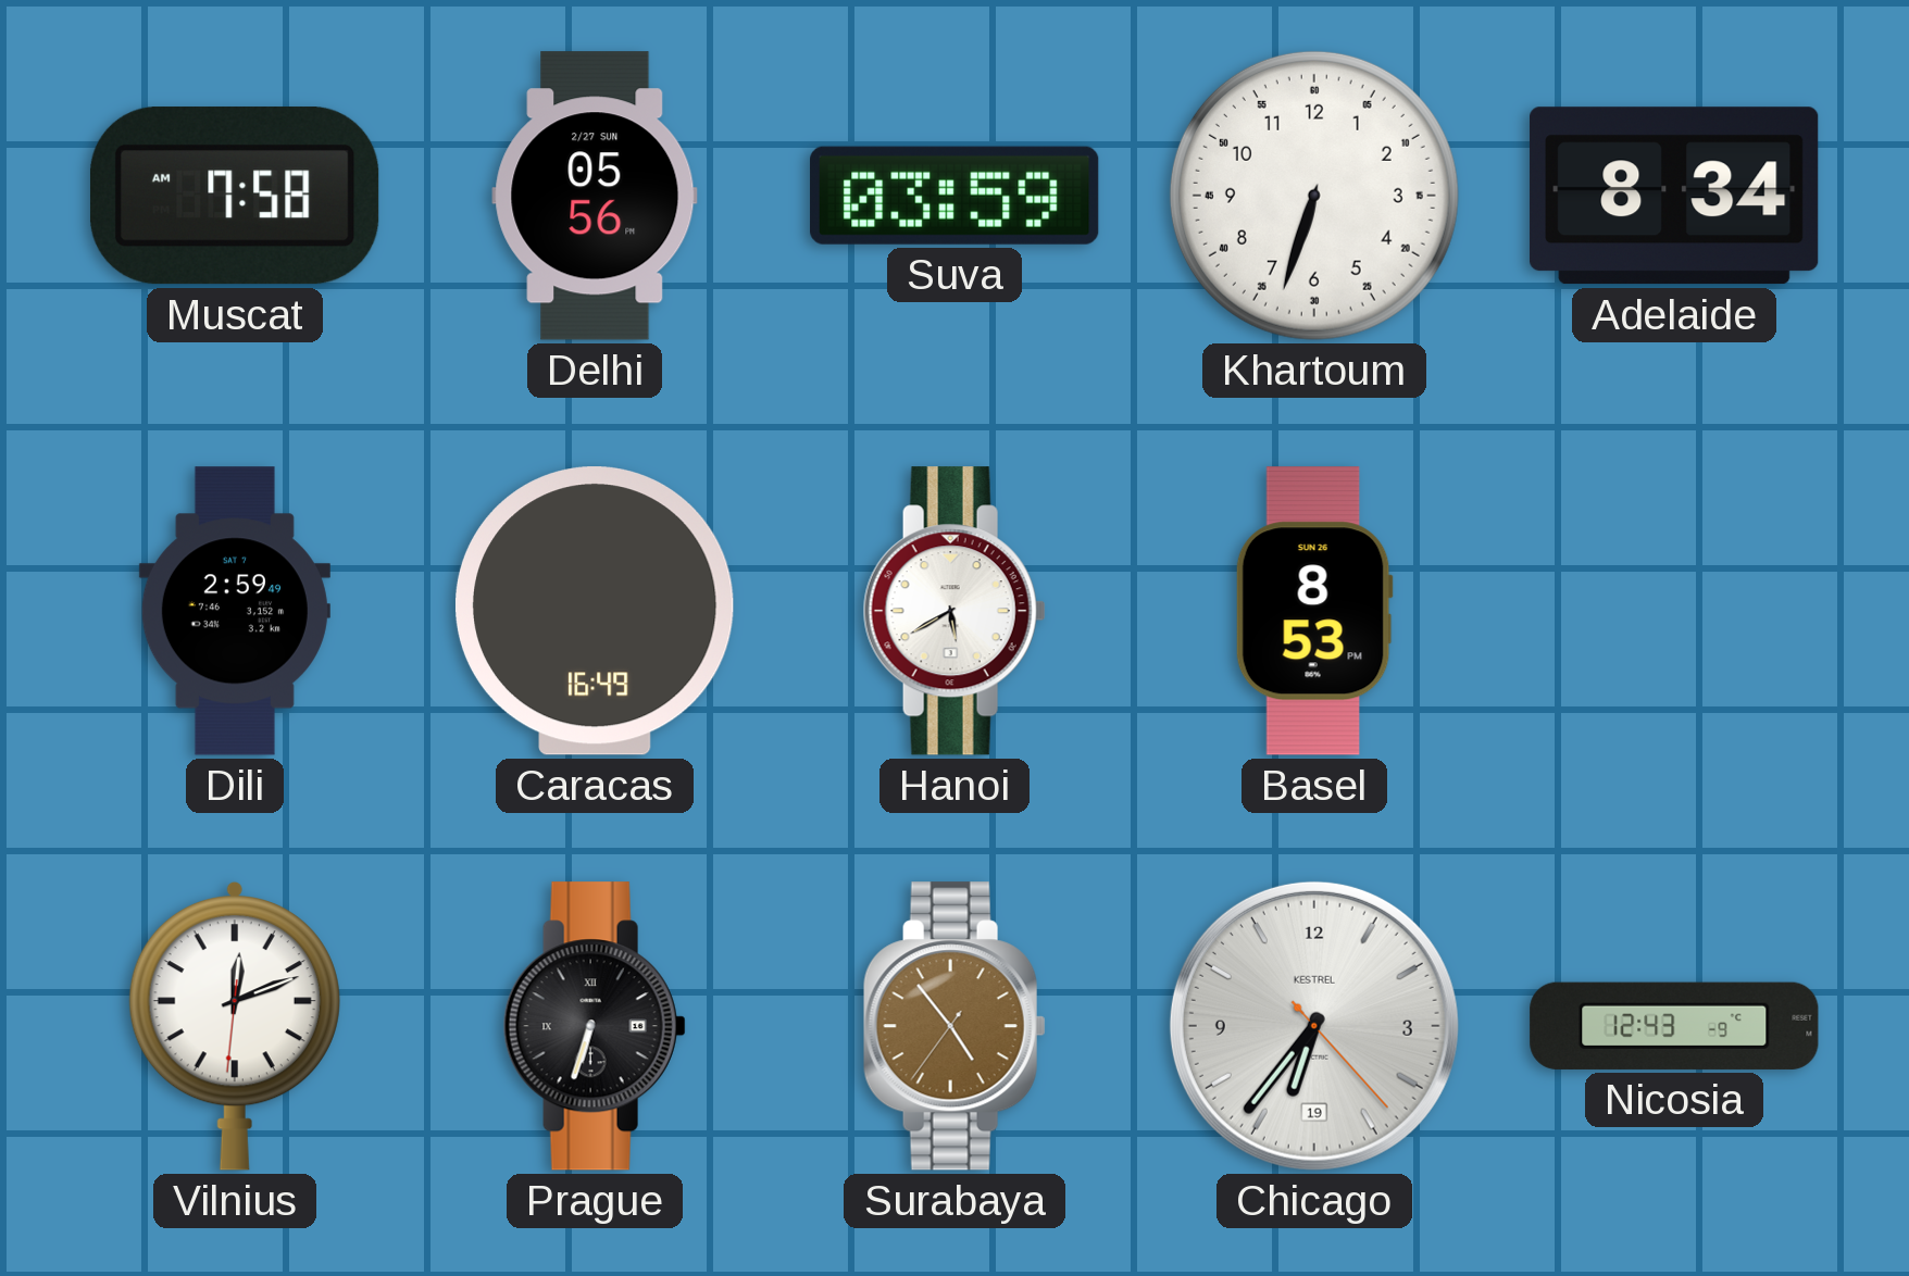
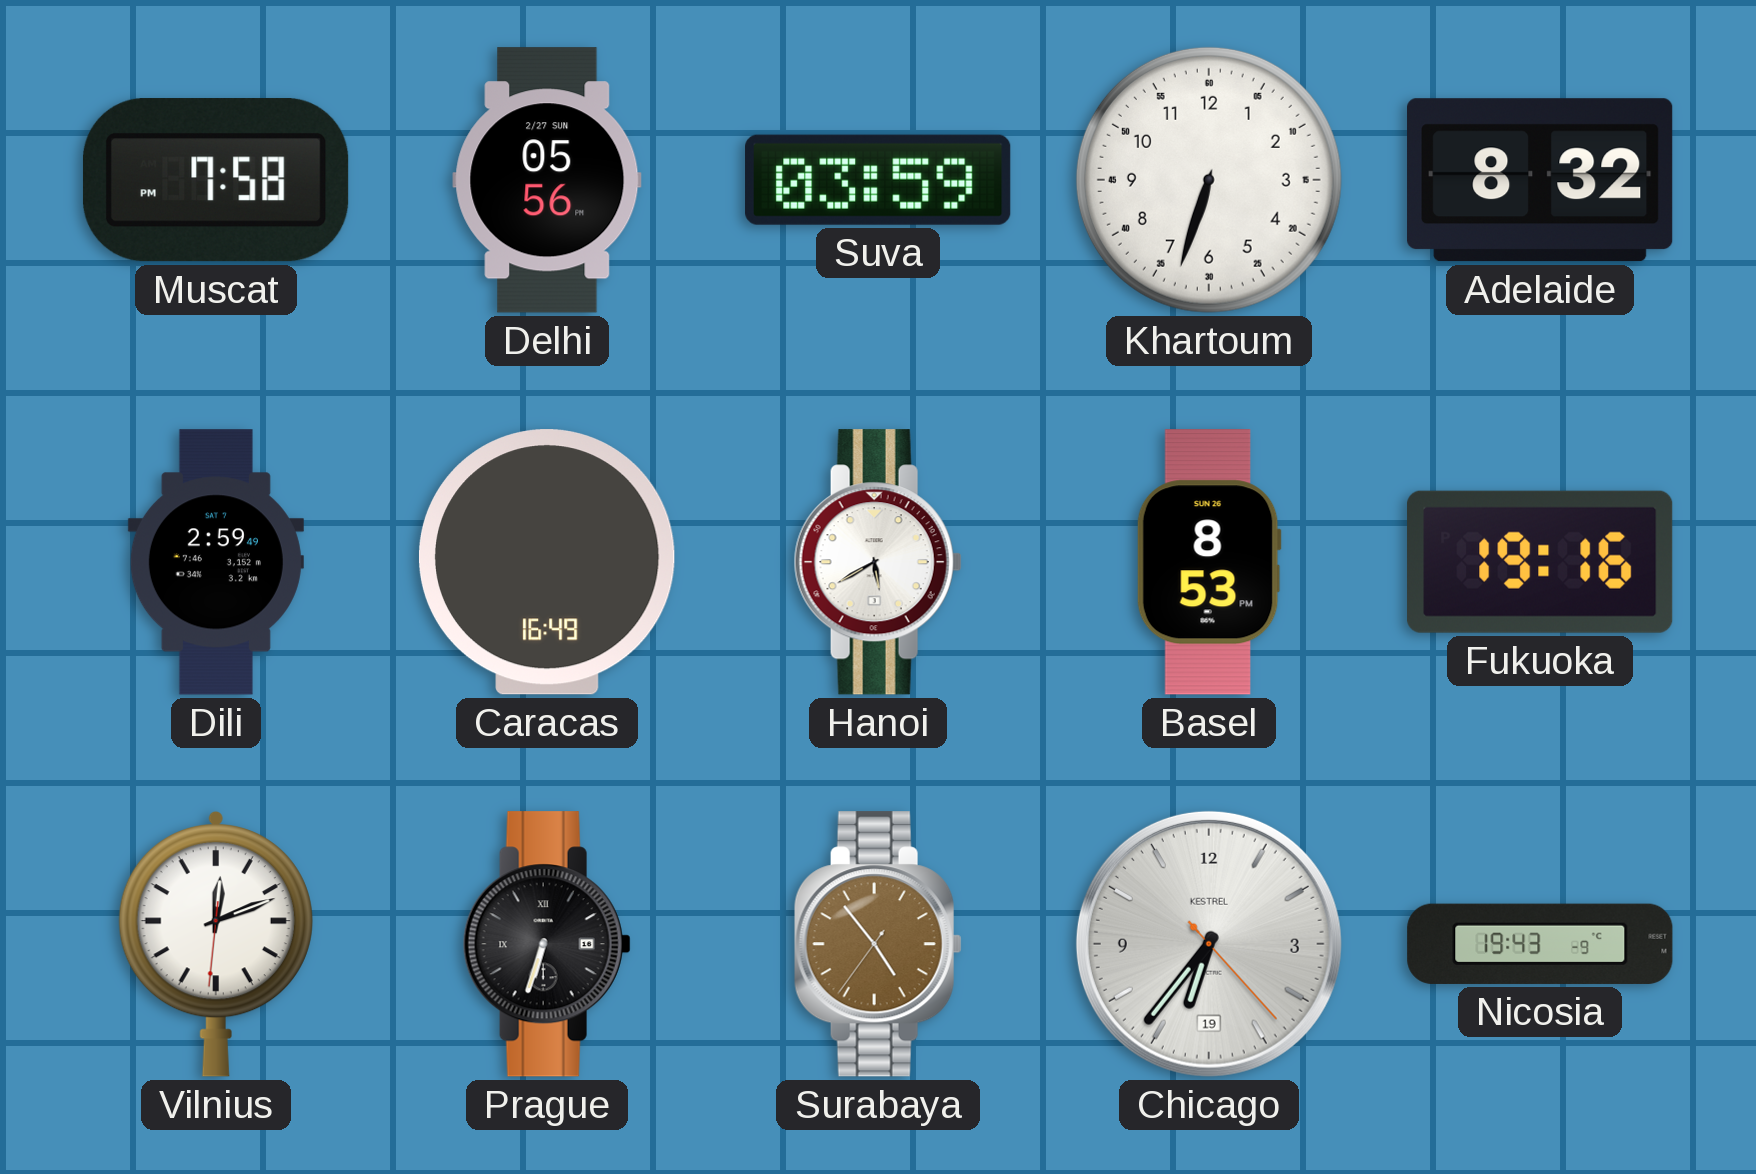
Muscat: 7:58 AM -> 7:58 PM (216, 180)
Adelaide: 8:34 -> 8:32 (1540, 180)
Fukuoka: none -> 19:16 (1540, 562)
Nicosia: 12:43 -> 19:43 (1540, 944)
